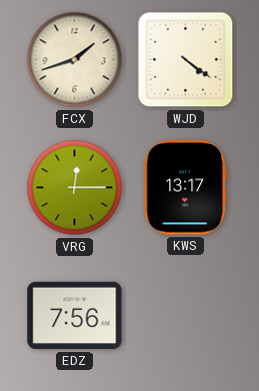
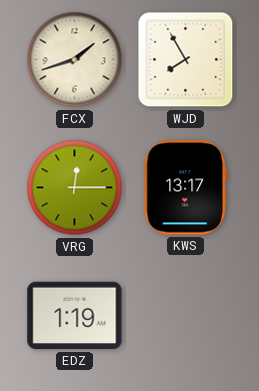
WJD: 4:21 -> 7:55 (186, 60)
EDZ: 7:56 -> 1:19 (75, 316)
